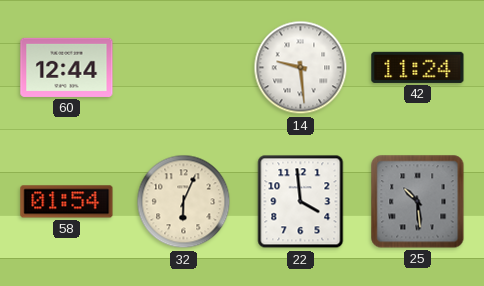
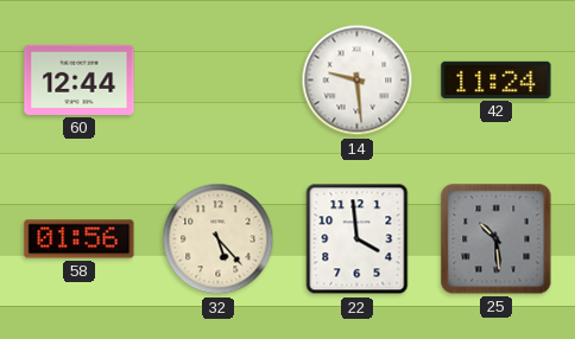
58: 01:54 -> 01:56 (80, 239)
32: 6:04 -> 5:23 (219, 239)
